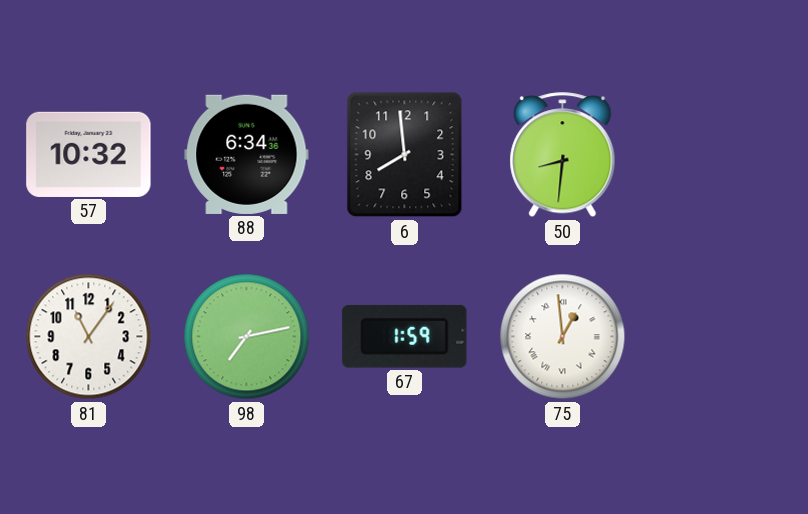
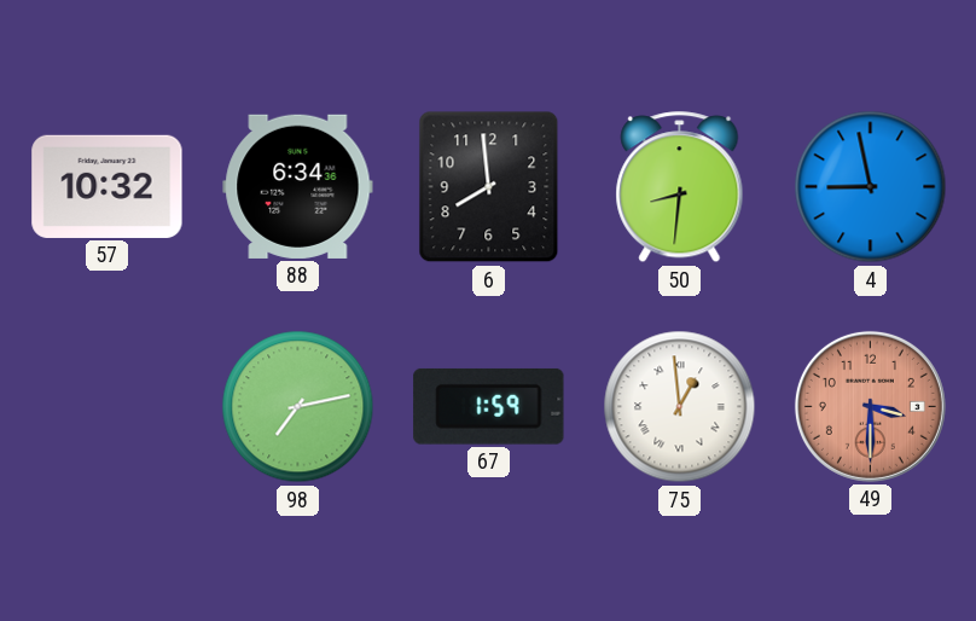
4: none -> 8:58 (871, 187)
81: 11:06 -> none (89, 337)
49: none -> 3:30 (870, 406)
